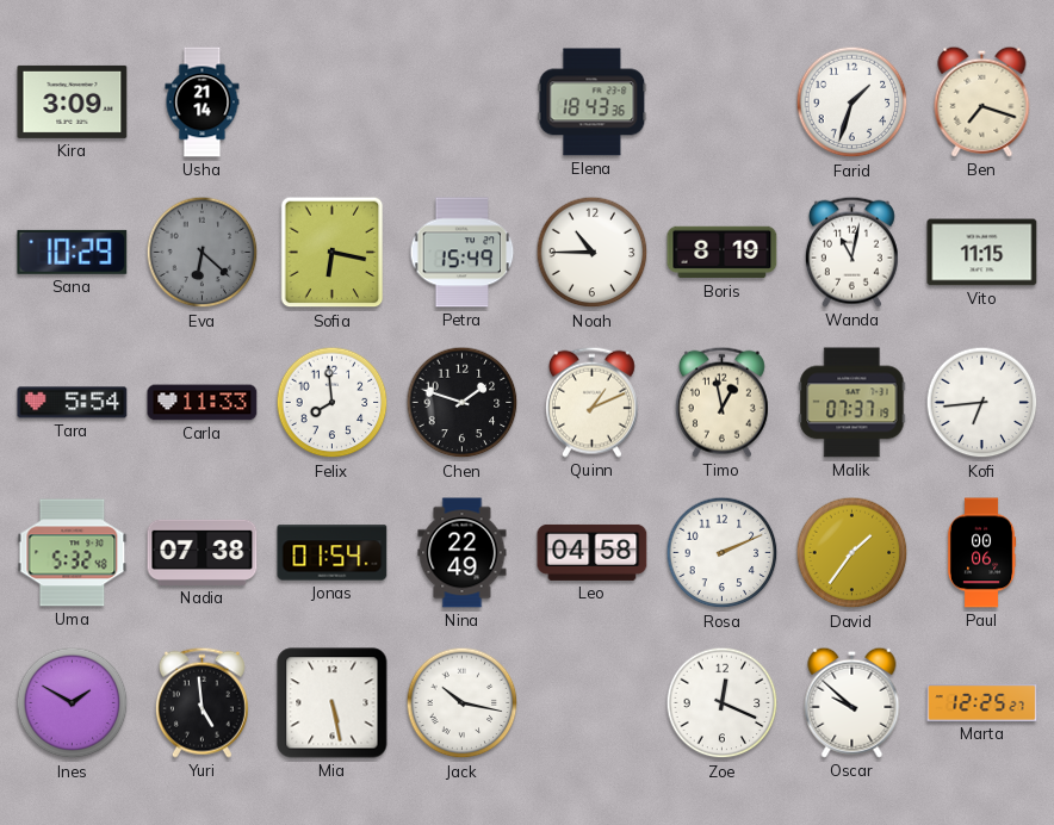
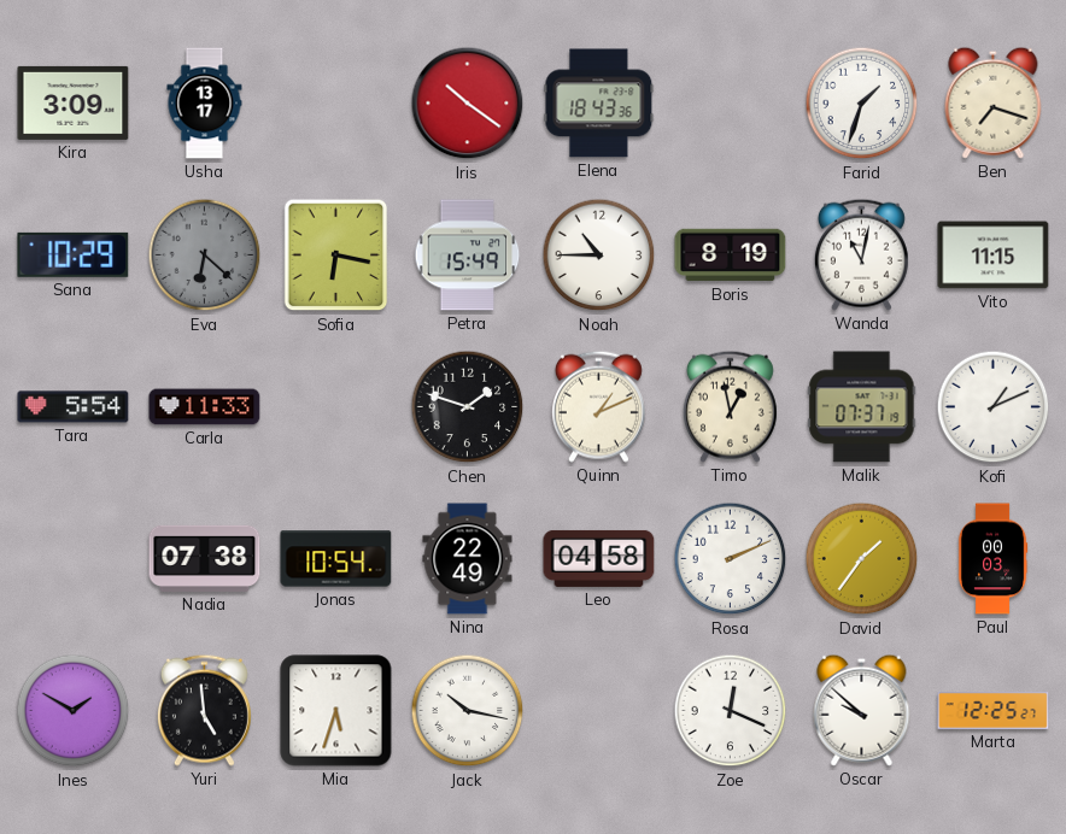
Usha: 21:14 -> 13:17 (205, 104)
Iris: none -> 10:21 (468, 104)
Felix: 7:59 -> none (333, 403)
Kofi: 6:44 -> 1:11 (994, 407)
Uma: 5:32 -> none (73, 553)
Jonas: 01:54 -> 10:54 (336, 559)
Paul: 00:06 -> 00:03 (992, 559)
Mia: 5:28 -> 5:33 (336, 711)
